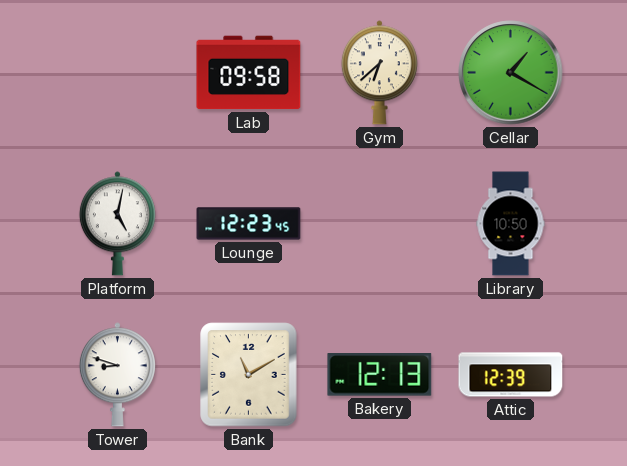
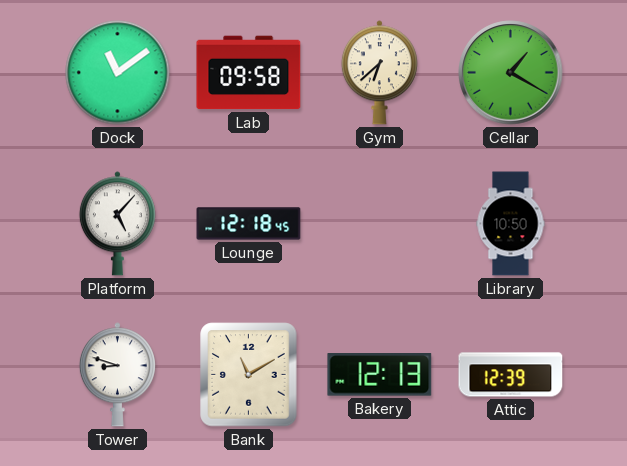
Dock: none -> 11:09 (118, 73)
Platform: 5:02 -> 5:07 (117, 224)
Lounge: 12:23 -> 12:18 (249, 224)
